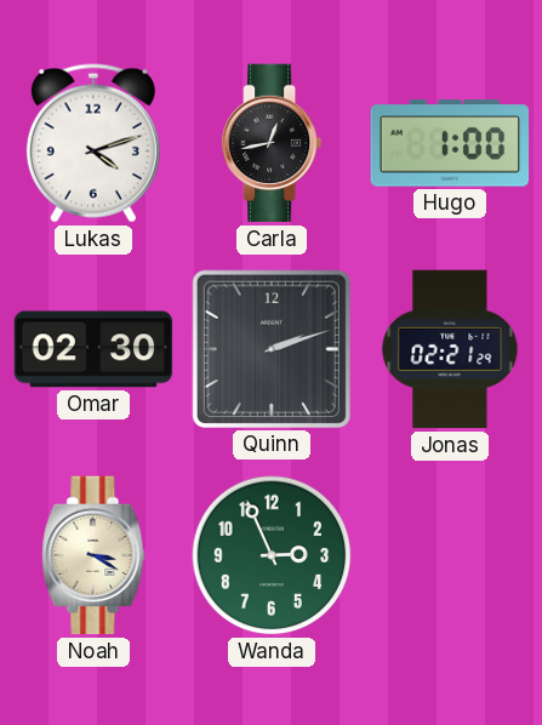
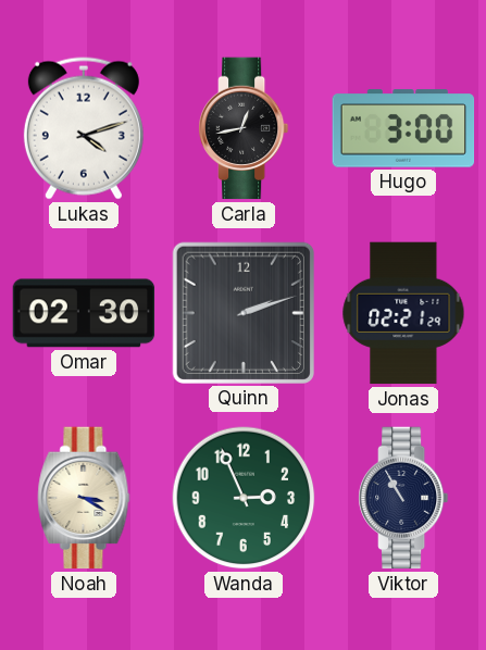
Hugo: 1:00 -> 3:00 (403, 128)
Viktor: none -> 10:55 (403, 498)
